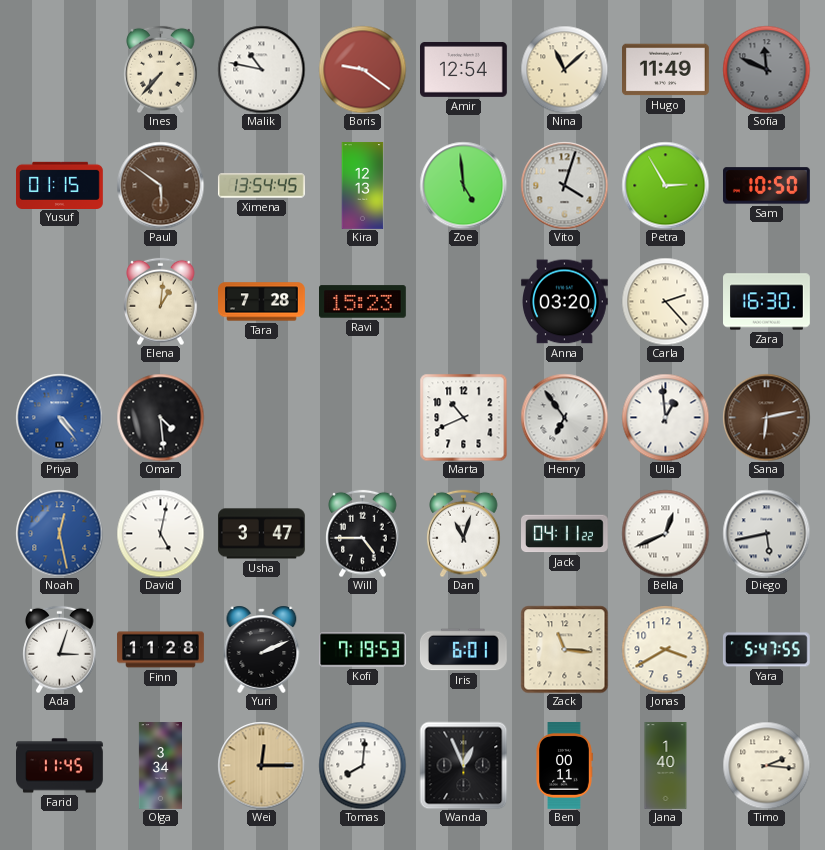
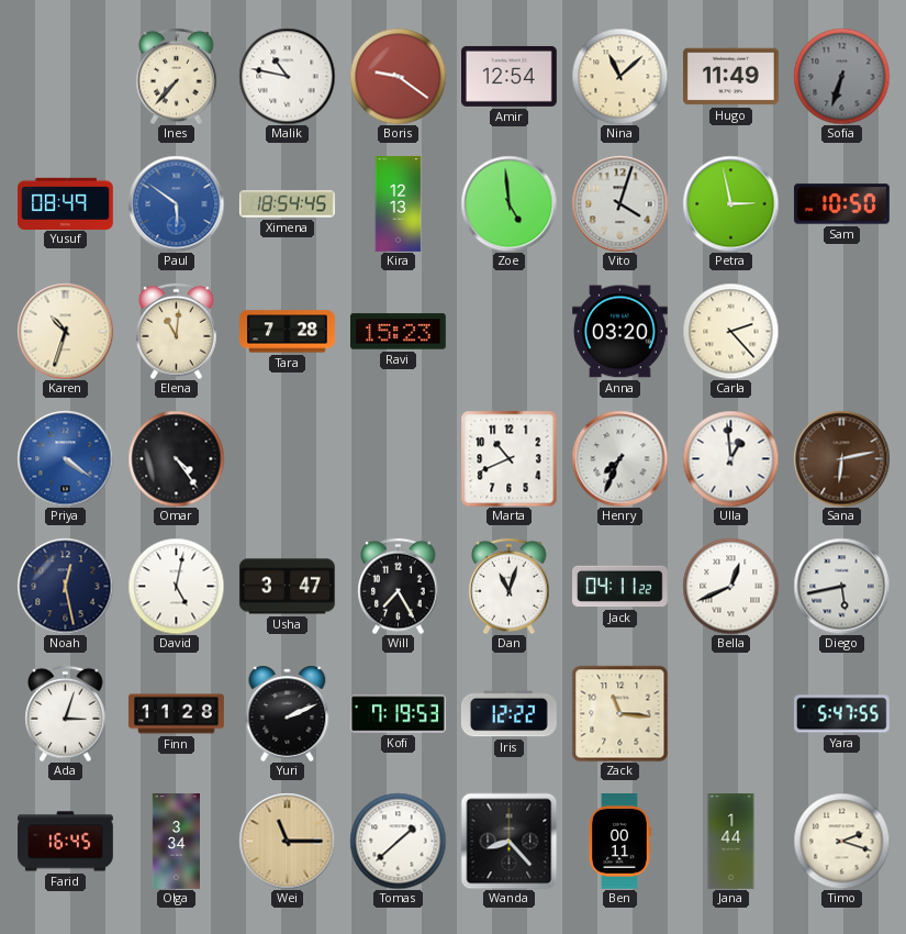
Sofia: 11:49 -> 6:33 (841, 76)
Yusuf: 01:15 -> 08:49 (66, 203)
Paul dial: brown -> blue (176, 203)
Ximena: 13:54 -> 18:54 (288, 204)
Petra: 2:55 -> 2:58 (730, 203)
Karen: none -> 10:33 (65, 331)
Elena: 1:01 -> 11:01 (177, 331)
Zara: 16:30 -> none (767, 302)
Priya: 4:24 -> 4:21 (65, 458)
Omar: 4:29 -> 4:24 (176, 458)
Henry: 6:54 -> 7:34 (619, 458)
Noah dial: blue -> navy (65, 586)
Will: 4:45 -> 7:25 (399, 586)
Iris: 6:01 -> 12:22 (510, 714)
Jonas: 3:40 -> none (665, 649)
Farid: 11:45 -> 16:45 (66, 842)
Wei: 12:15 -> 11:15 (287, 841)
Tomas: 8:01 -> 1:38 (398, 841)
Wanda: 12:56 -> 8:23 (508, 841)
Jana: 1:40 -> 1:44 (731, 842)
Timo: 2:16 -> 2:18 (841, 841)
